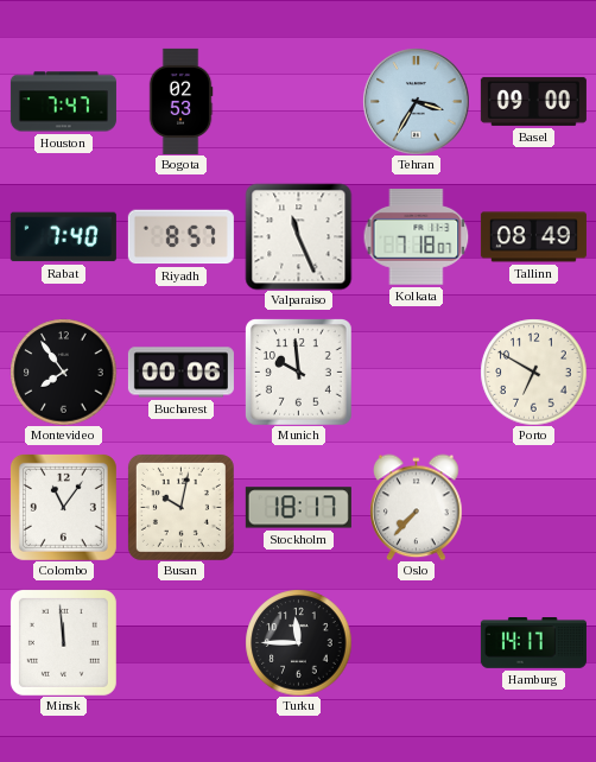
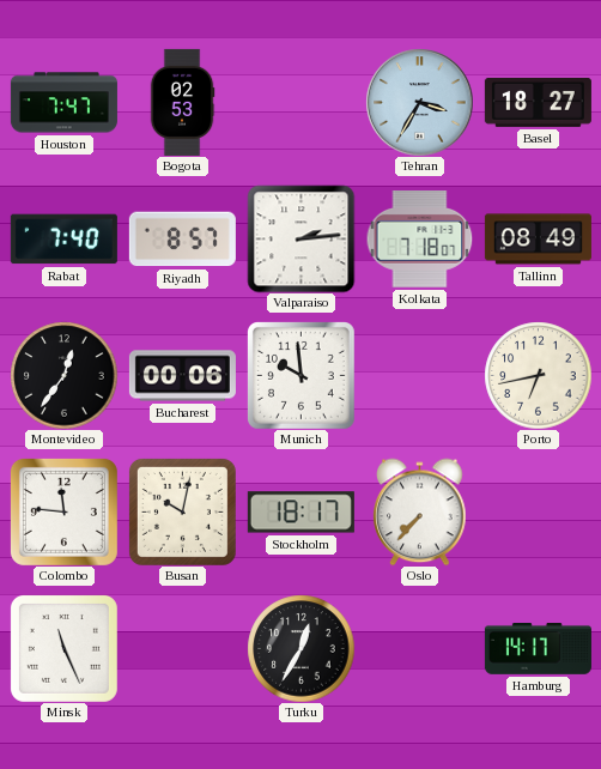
Basel: 09:00 -> 18:27 (538, 102)
Valparaiso: 11:26 -> 2:14 (300, 238)
Montevideo: 7:54 -> 12:36 (63, 375)
Porto: 6:50 -> 6:43 (538, 375)
Colombo: 11:06 -> 11:46 (63, 511)
Minsk: 11:59 -> 11:26 (63, 648)
Turku: 11:45 -> 12:35 (300, 648)
